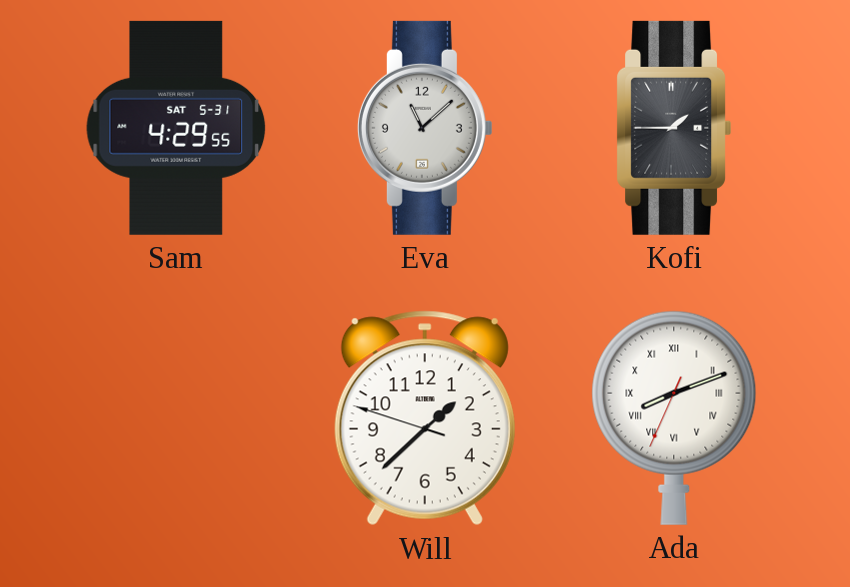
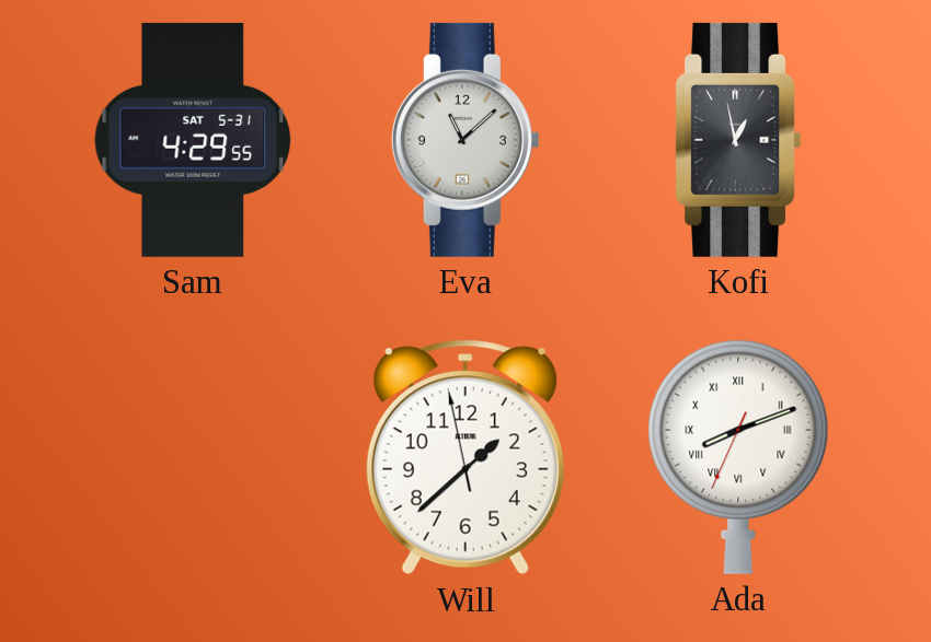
Kofi: 1:45 -> 12:58 (738, 140)
Will: 1:37:48 -> 1:37:58 (465, 457)
